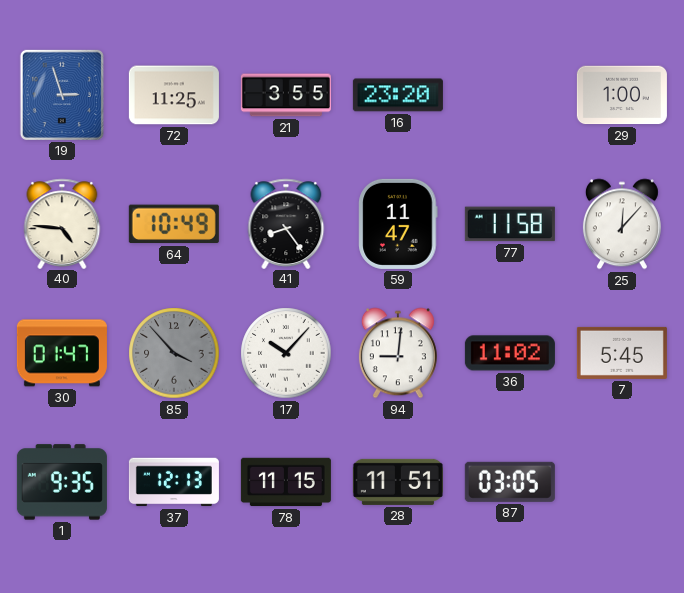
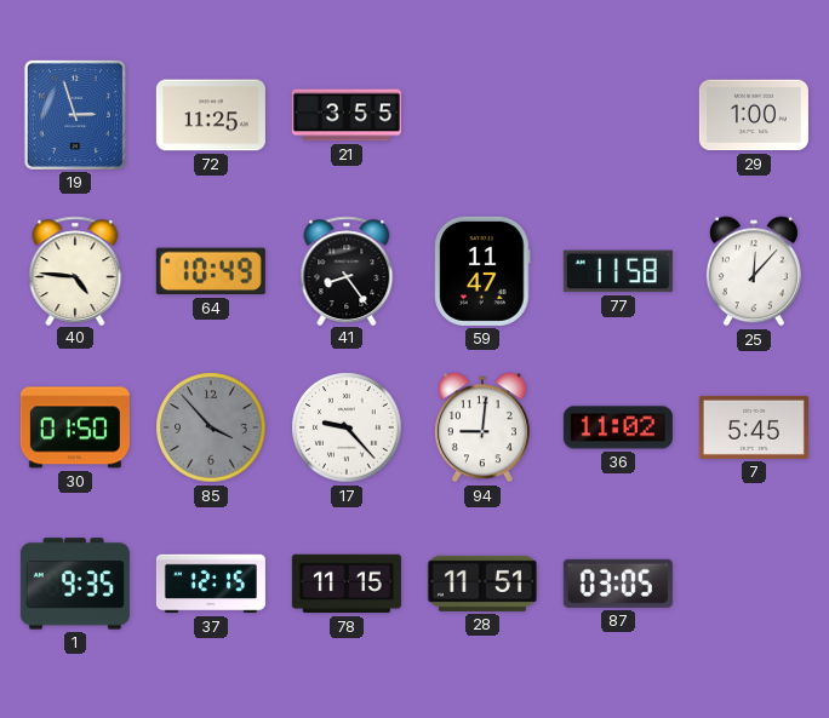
16: 23:20 -> none (398, 95)
30: 01:47 -> 01:50 (75, 427)
17: 10:07 -> 9:23 (347, 427)
37: 12:13 -> 12:15 (211, 584)
